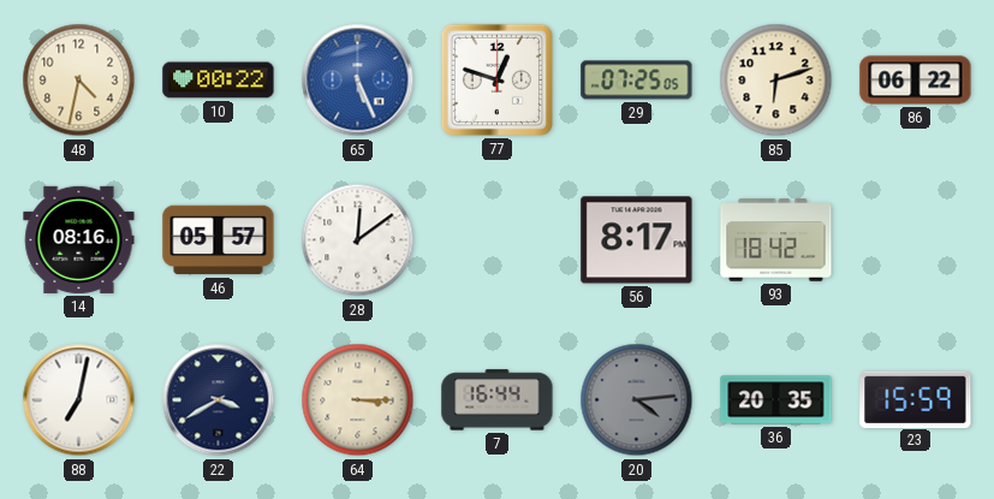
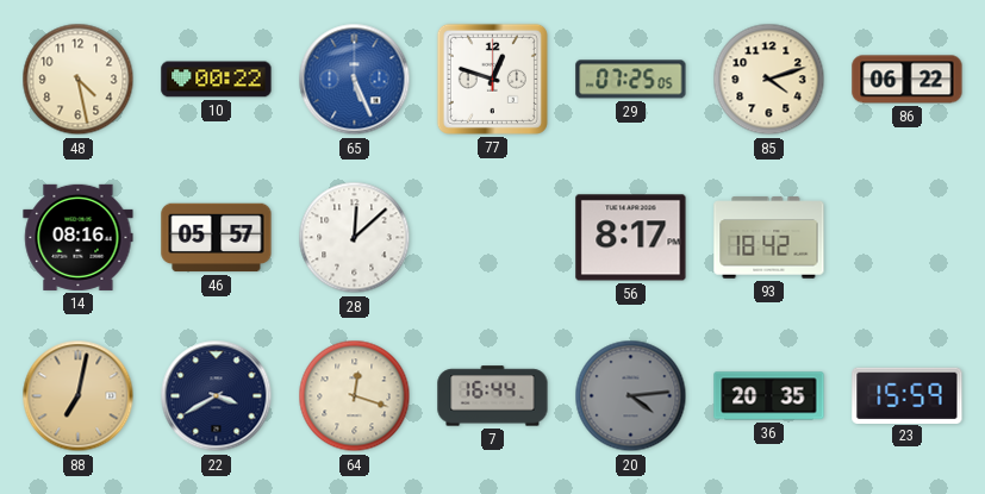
48: 4:32 -> 4:28 (79, 80)
85: 6:12 -> 4:12 (769, 80)
28: 12:09 -> 12:08 (355, 238)
88 dial: white -> champagne (79, 396)
64: 3:15 -> 12:18 (355, 396)
